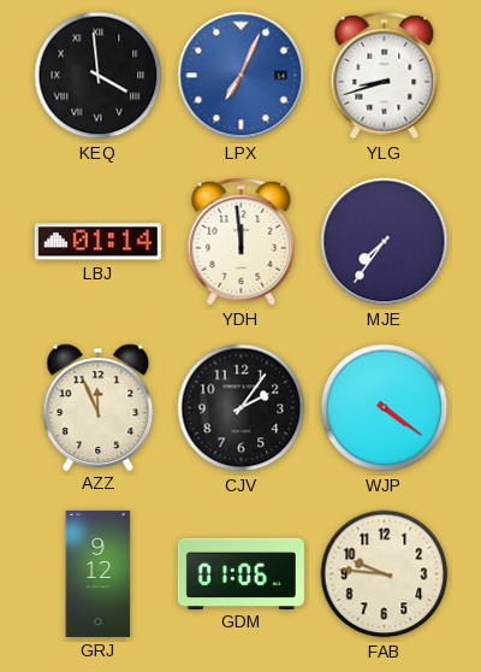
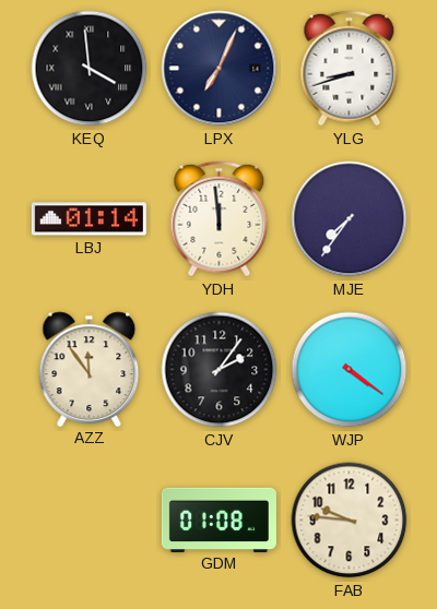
LPX dial: blue -> navy (220, 69)
AZZ: 11:56 -> 11:54 (90, 369)
GRJ: 9:12 -> none (99, 573)
GDM: 01:06 -> 01:08 (218, 520)
